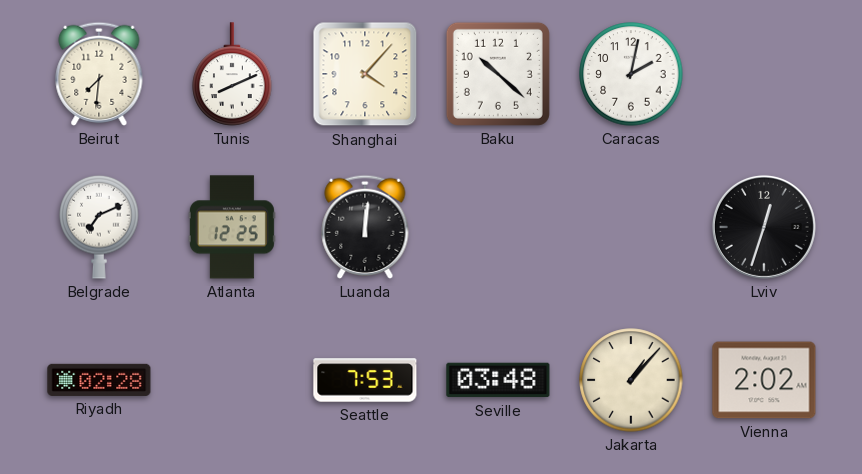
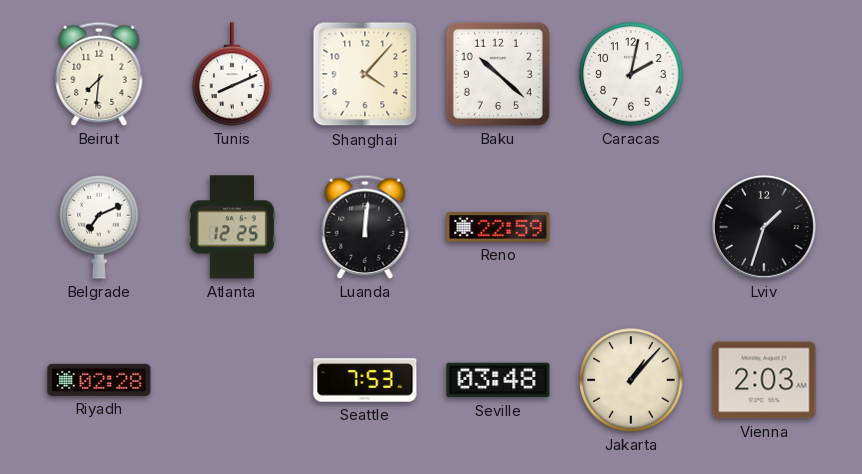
Reno: none -> 22:59 (498, 228)
Lviv: 12:33 -> 1:33 (764, 227)
Vienna: 2:02 -> 2:03 (764, 380)
